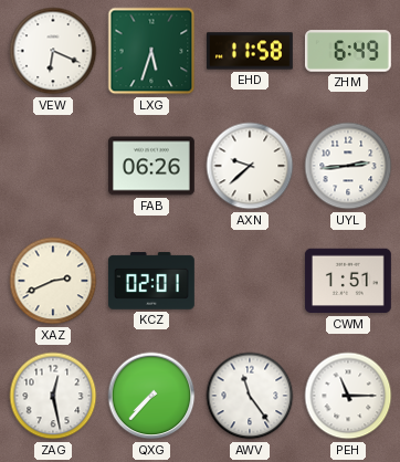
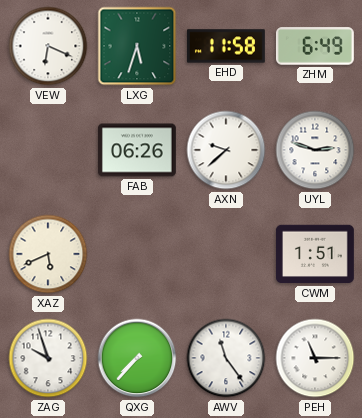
UYL: 2:44 -> 2:48 (315, 150)
XAZ: 2:41 -> 5:41 (48, 254)
KCZ: 02:01 -> none (151, 281)
ZAG: 12:28 -> 9:57 (48, 358)
